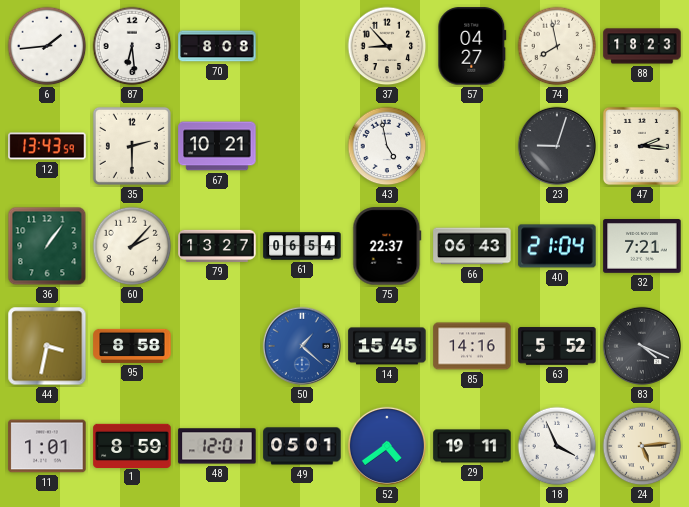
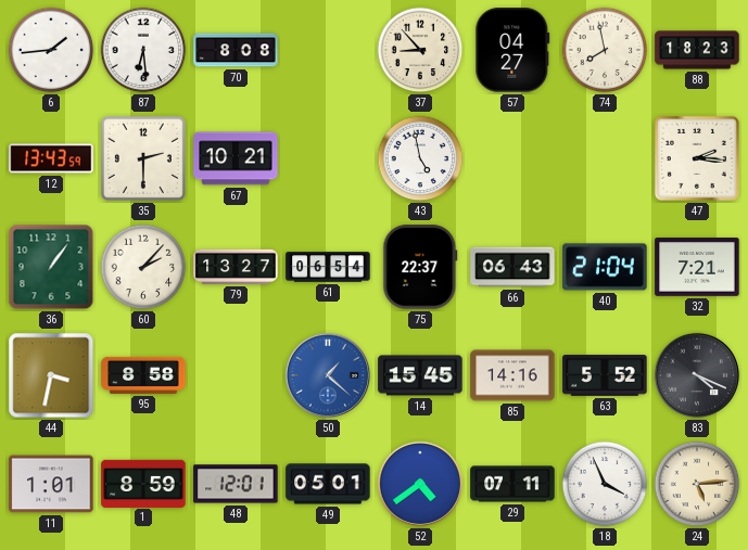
23: 9:03 -> none (557, 146)
29: 19:11 -> 07:11 (512, 484)
